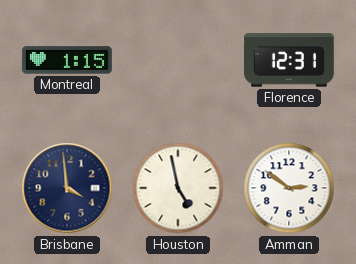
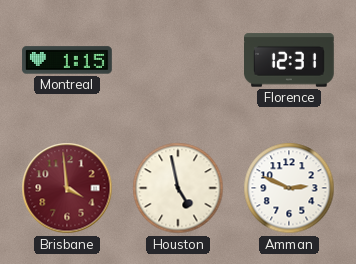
Brisbane dial: navy -> burgundy (67, 188)
Amman: 2:51 -> 2:49 (289, 188)
